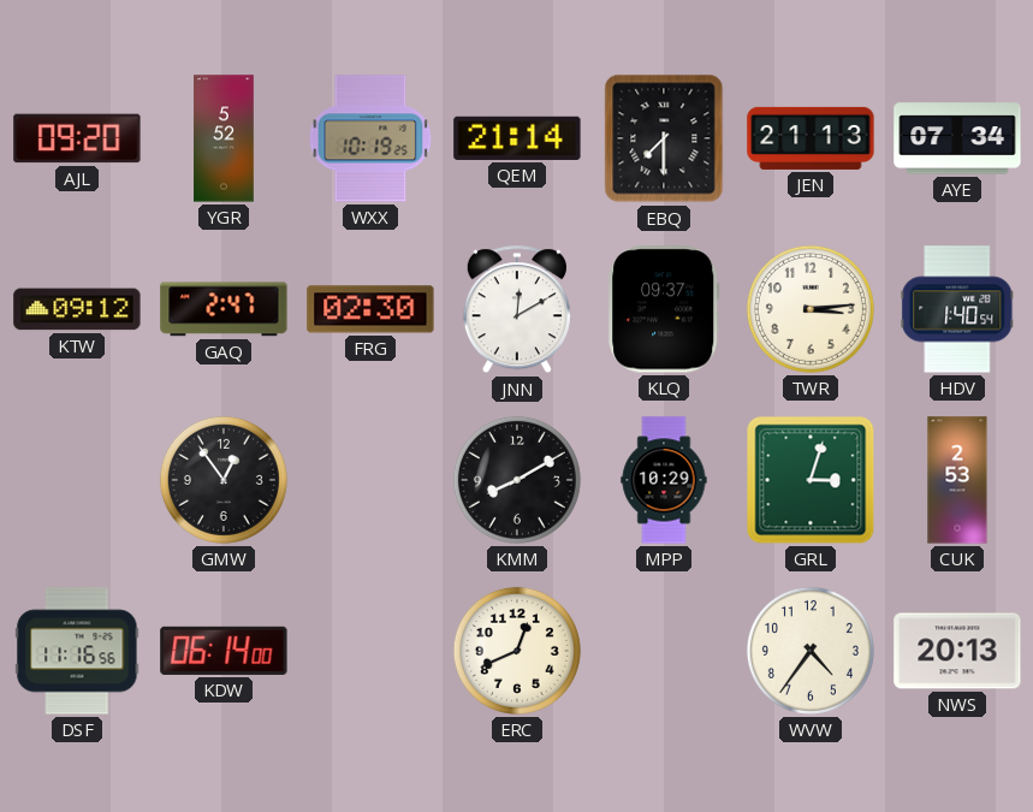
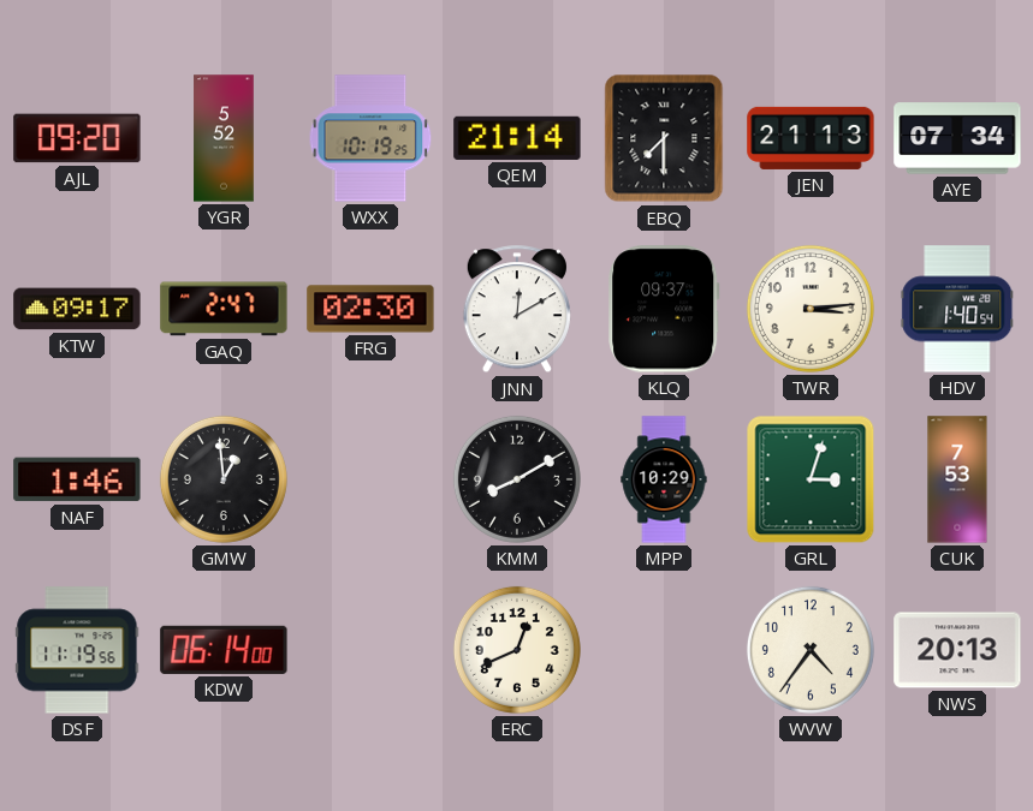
KTW: 09:12 -> 09:17 (77, 309)
NAF: none -> 1:46 (77, 479)
GMW: 12:54 -> 12:59 (224, 479)
CUK: 2:53 -> 7:53 (957, 479)
DSF: 11:16 -> 11:19 (77, 650)
